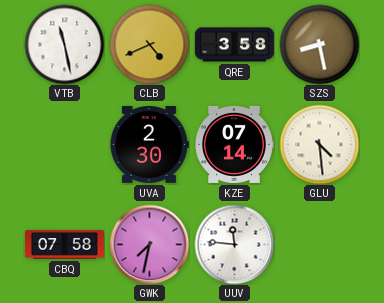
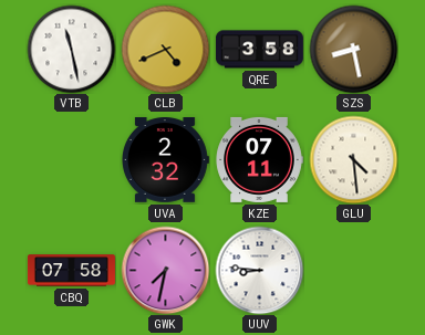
UVA: 2:30 -> 2:32 (165, 160)
KZE: 07:14 -> 07:11 (259, 159)
UUV: 11:46 -> 8:46 (259, 270)
